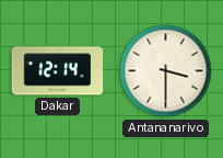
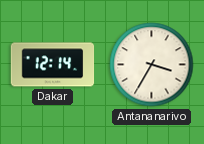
Antananarivo: 3:30 -> 3:35 (152, 65)
